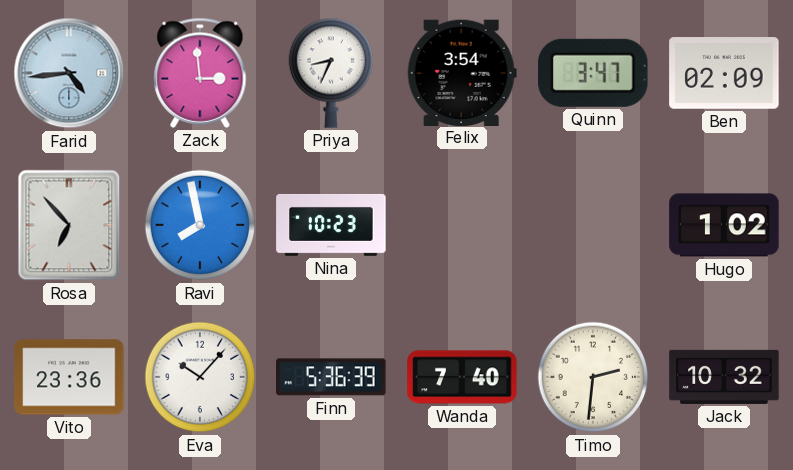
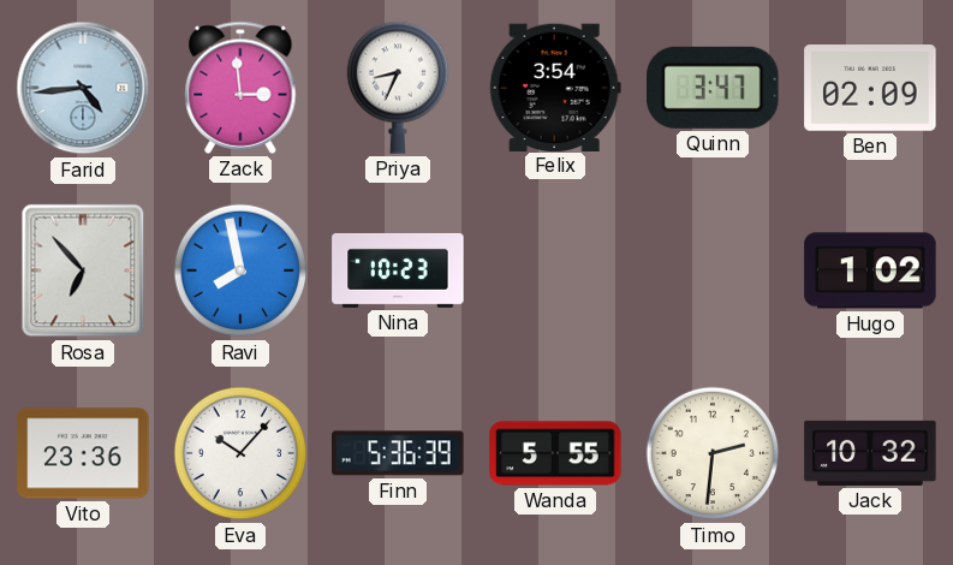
Wanda: 7:40 -> 5:55 (555, 453)
